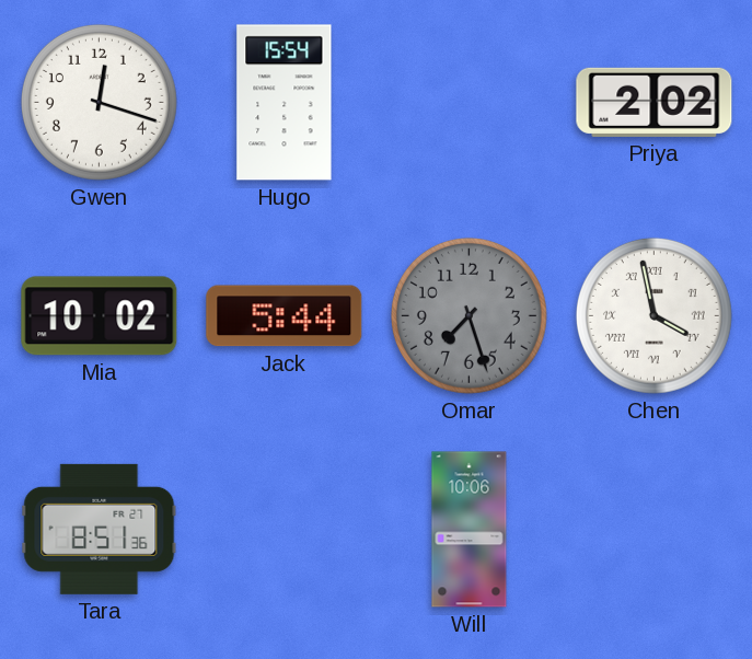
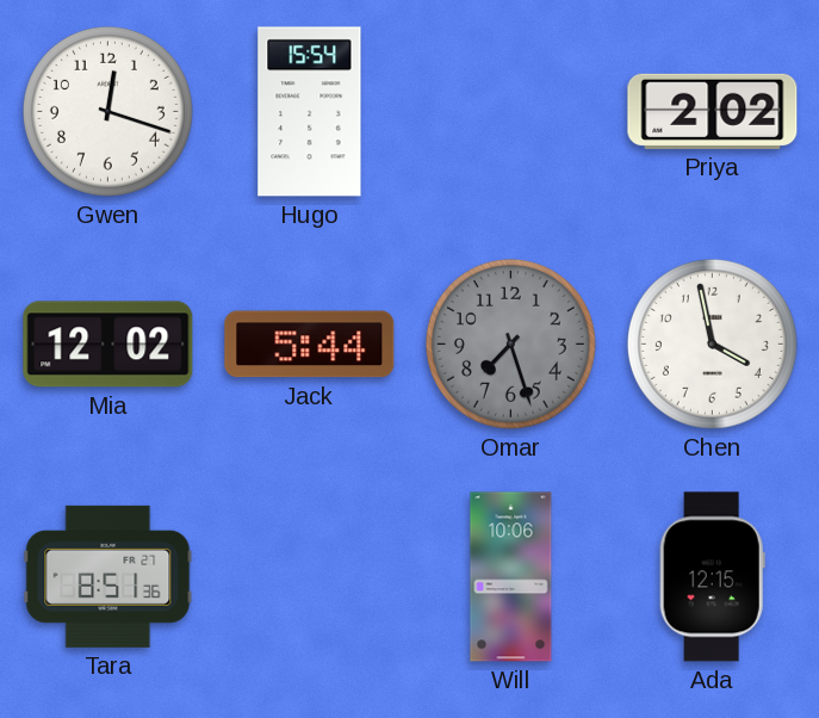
Mia: 10:02 -> 12:02 (108, 345)
Chen numerals: Roman -> Arabic (712, 343)
Ada: none -> 12:15 (712, 577)
